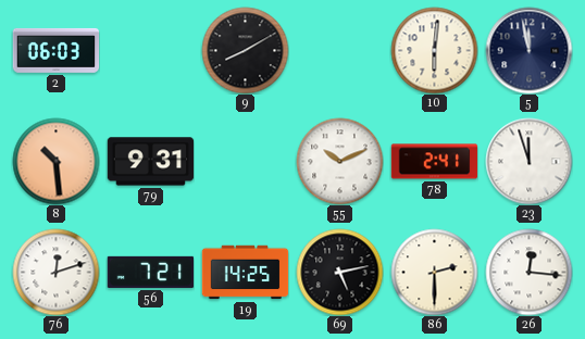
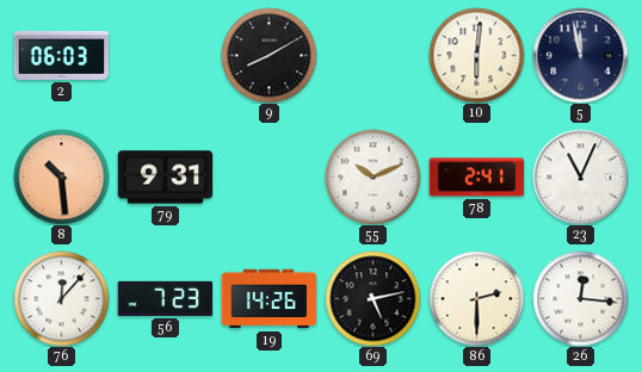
23: 11:57 -> 11:04 (580, 176)
76: 12:12 -> 12:07 (61, 298)
56: 7:21 -> 7:23 (165, 298)
19: 14:25 -> 14:26 (268, 299)
